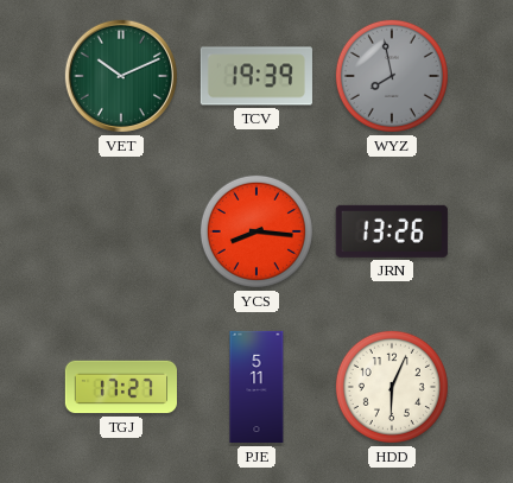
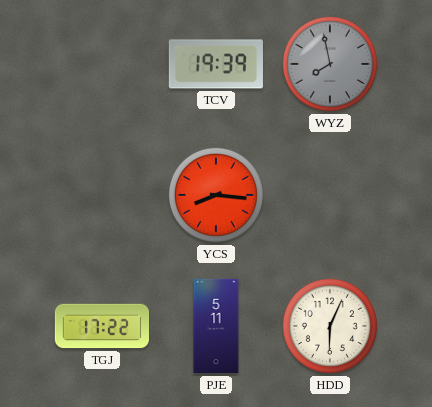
VET: 10:11 -> none (121, 76)
JRN: 13:26 -> none (392, 231)
TGJ: 17:27 -> 17:22 (101, 326)
